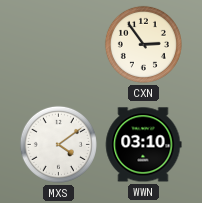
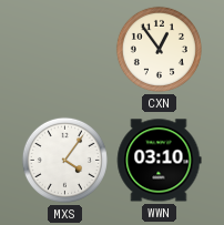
CXN: 2:54 -> 12:54 (159, 49)
MXS: 4:09 -> 4:06 (64, 160)
